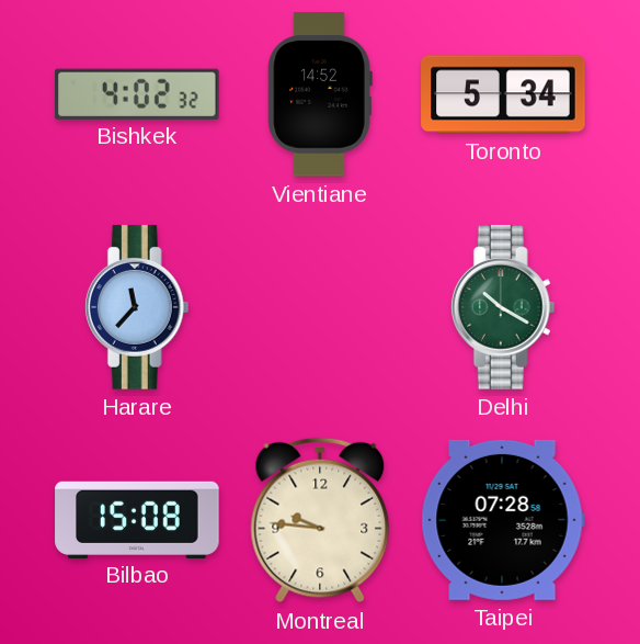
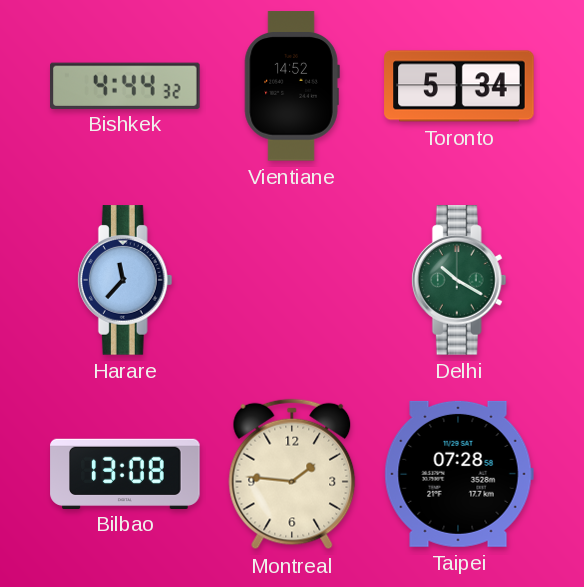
Bishkek: 4:02 -> 4:44 (126, 85)
Bilbao: 15:08 -> 13:08 (125, 473)
Montreal: 9:46 -> 1:46 (292, 474)
